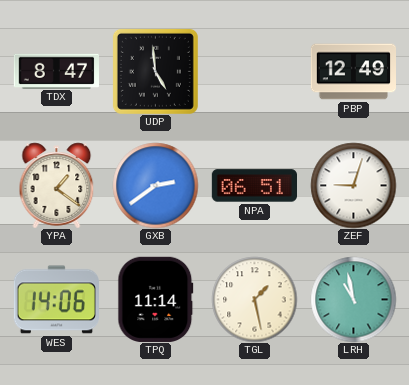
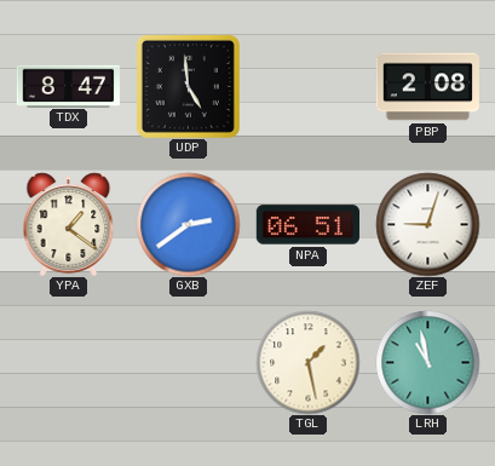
PBP: 12:49 -> 2:08 (427, 87)
WES: 14:06 -> none (56, 300)
TPQ: 11:14 -> none (156, 299)
